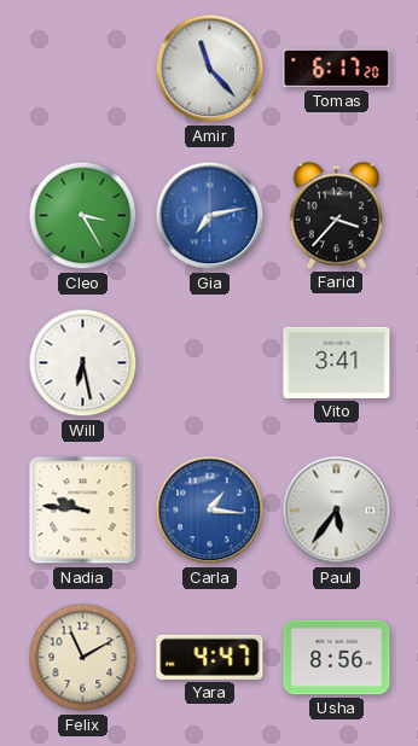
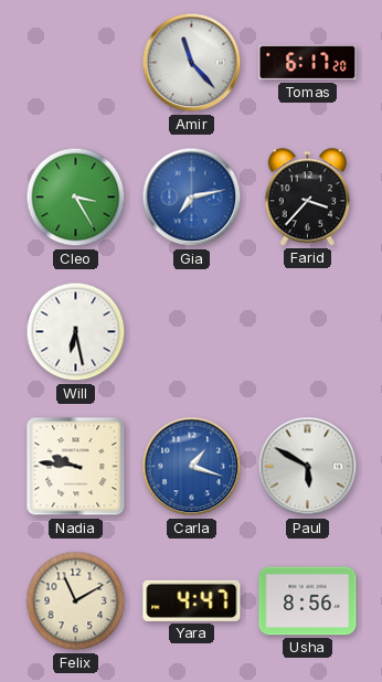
Vito: 3:41 -> none (337, 362)
Carla: 1:16 -> 1:18 (192, 467)
Paul: 5:36 -> 5:50 (308, 467)
